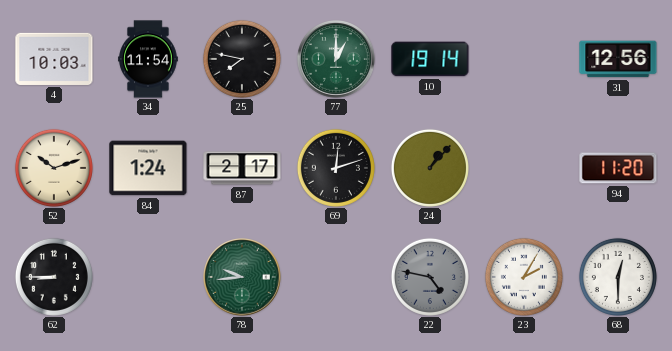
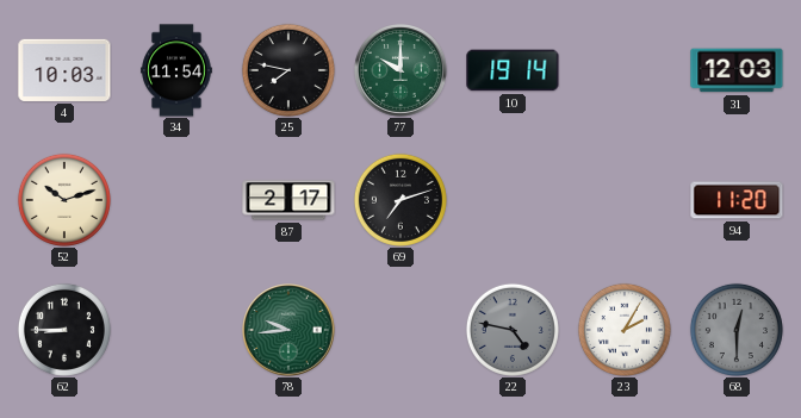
77: 1:00 -> 10:00 (401, 70)
31: 12:56 -> 12:03 (737, 70)
84: 1:24 -> none (148, 168)
69: 12:12 -> 7:12 (401, 200)
24: 1:07 -> none (430, 168)
68 dial: white -> grey (737, 330)
